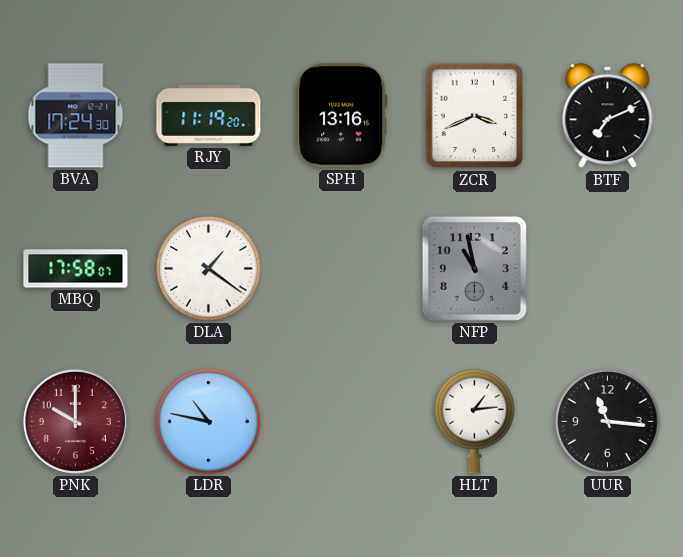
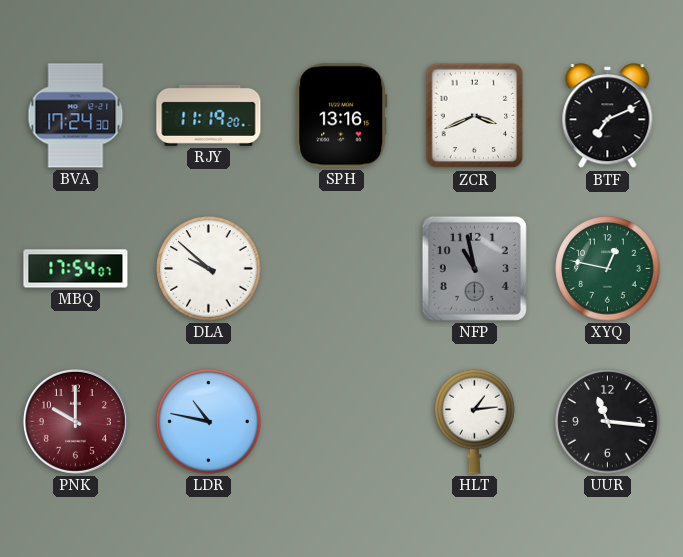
MBQ: 17:58 -> 17:54 (76, 269)
DLA: 1:21 -> 9:52 (209, 269)
XYQ: none -> 12:47 (608, 269)
